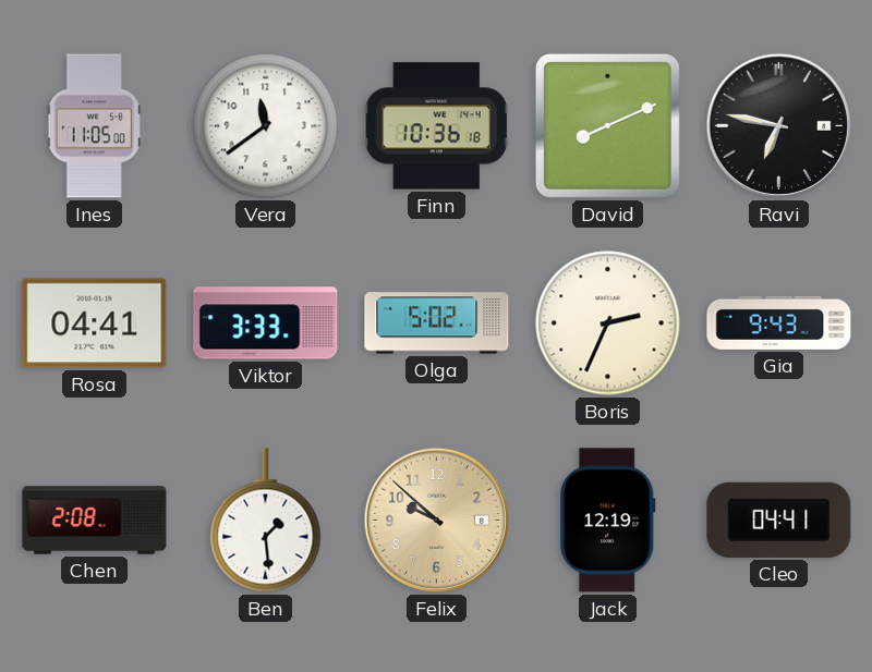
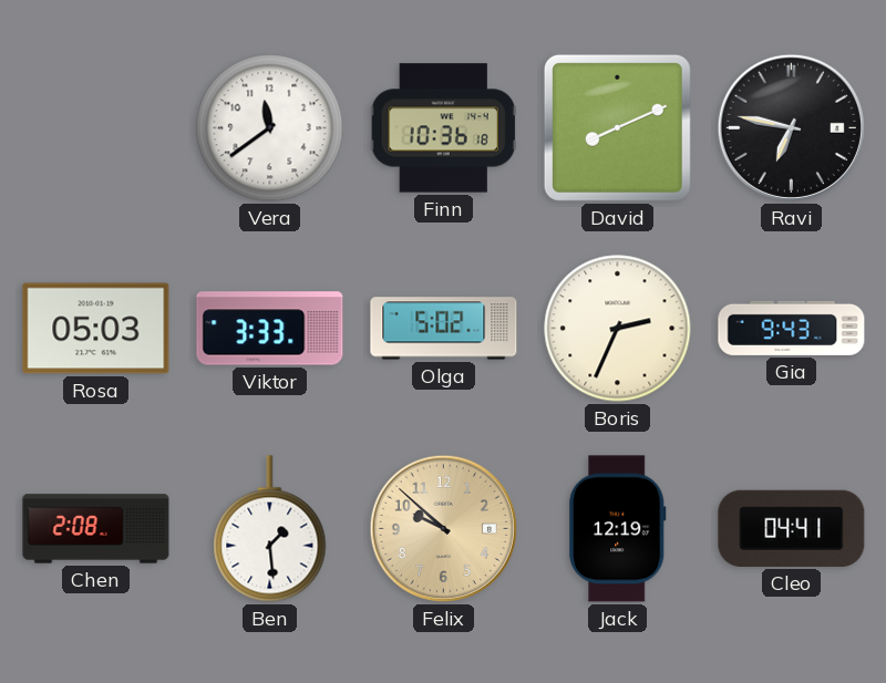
Ines: 11:05 -> none (94, 126)
Rosa: 04:41 -> 05:03 (96, 329)
